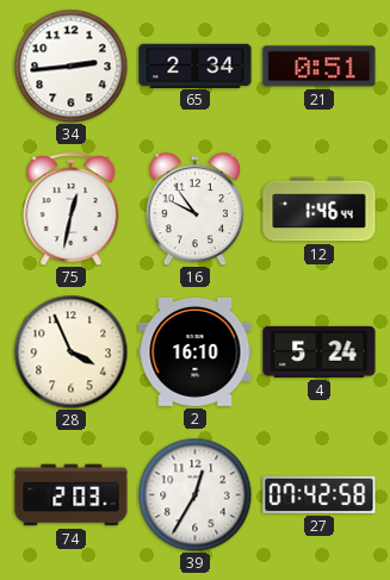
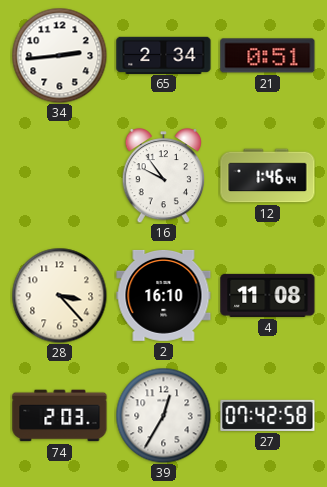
75: 12:32 -> none (72, 210)
28: 3:56 -> 3:23 (59, 295)
4: 5:24 -> 11:08 (268, 295)
